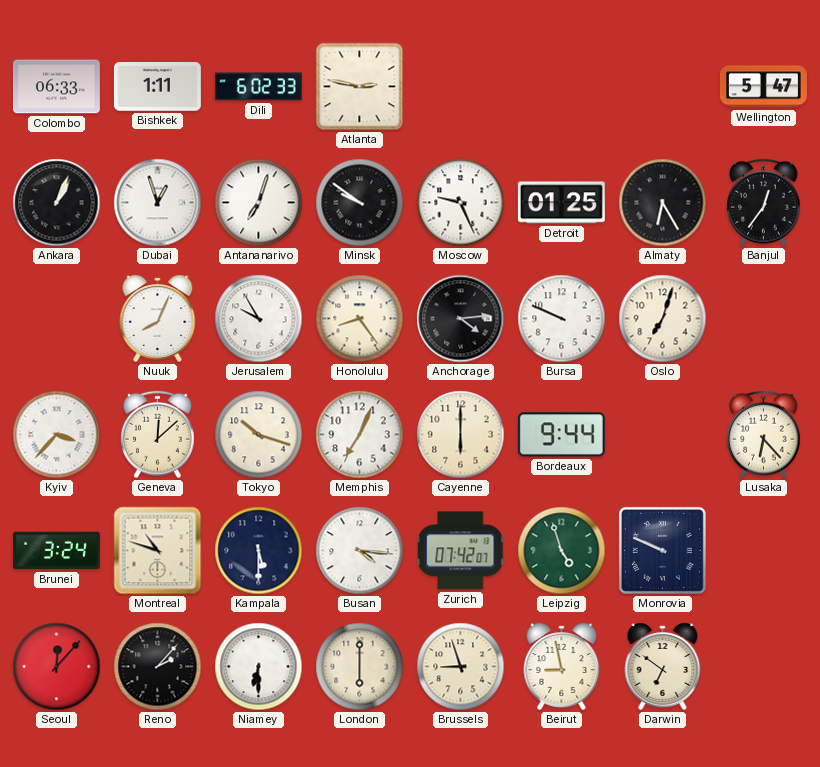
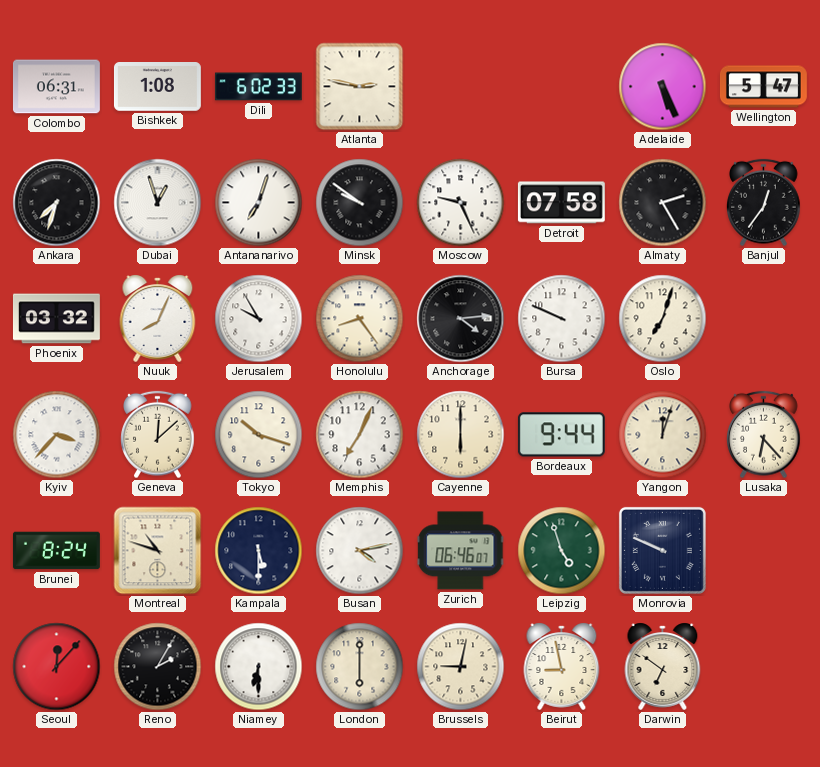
Colombo: 06:33 -> 06:31 (56, 87)
Bishkek: 1:11 -> 1:08 (157, 87)
Adelaide: none -> 5:26 (663, 87)
Ankara: 1:04 -> 7:33 (57, 203)
Detroit: 01:25 -> 07:58 (561, 203)
Almaty: 6:25 -> 2:25 (663, 203)
Phoenix: none -> 03:32 (56, 319)
Yangon: none -> 12:03 (663, 435)
Brunei: 3:24 -> 8:24 (56, 551)
Busan: 4:16 -> 4:13 (360, 551)
Zurich: 07:42 -> 06:46 (461, 551)
Reno: 2:07 -> 2:05 (158, 667)
Brussels: 8:57 -> 9:02 (461, 667)
